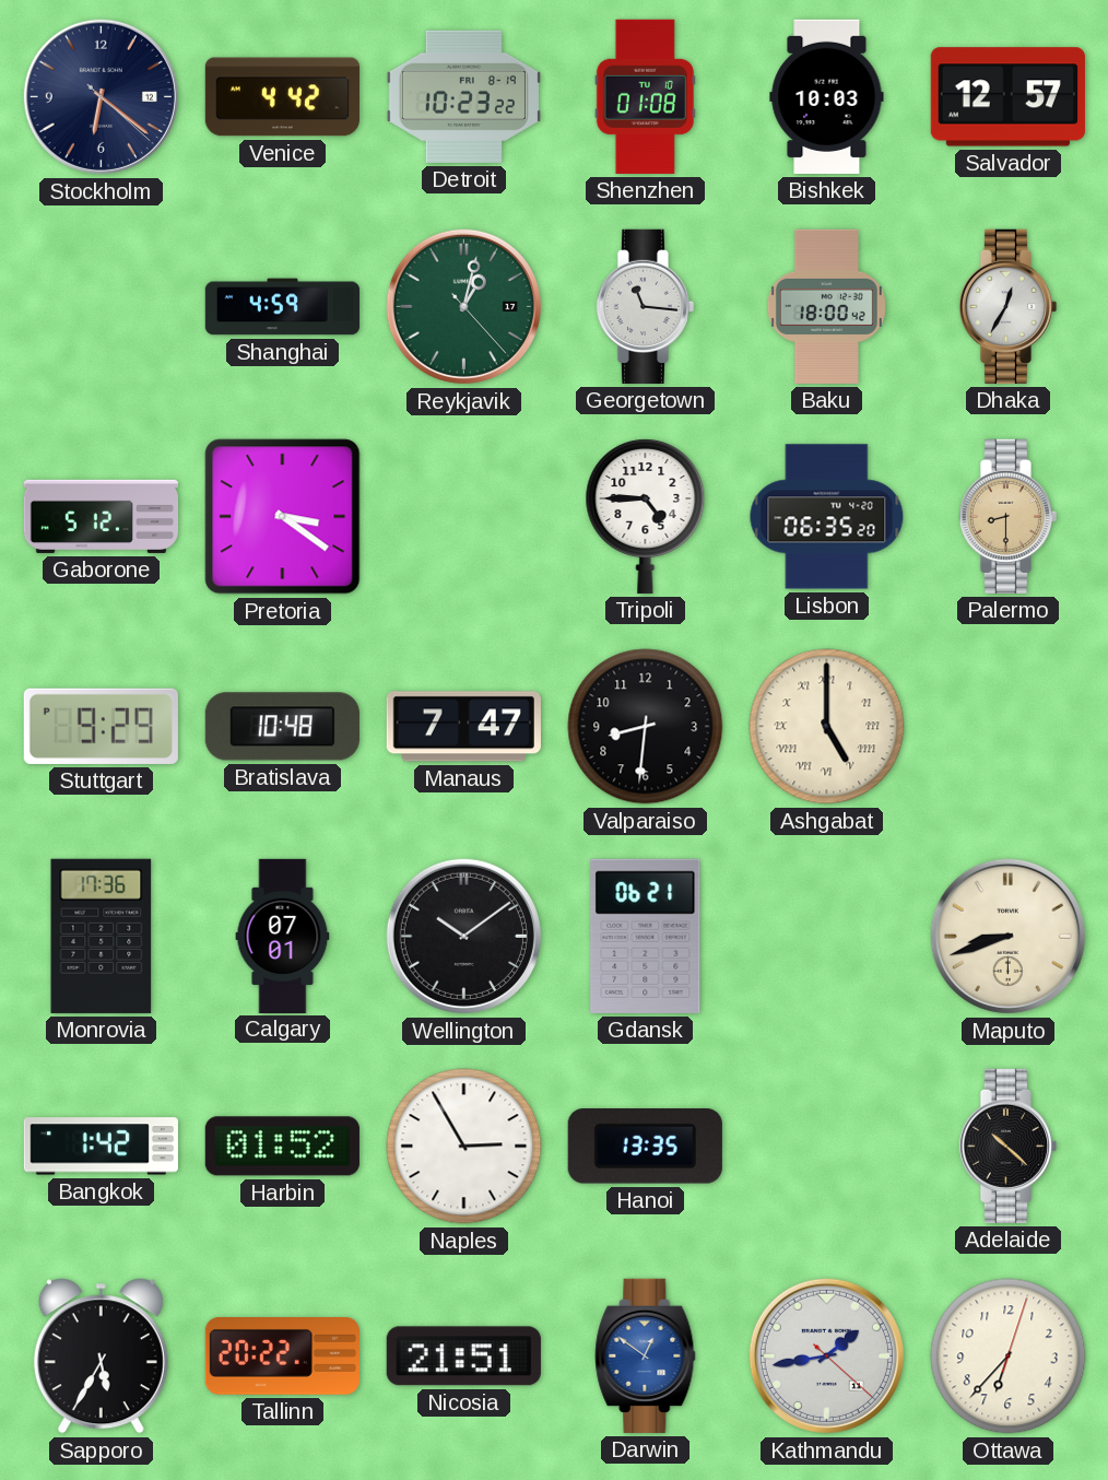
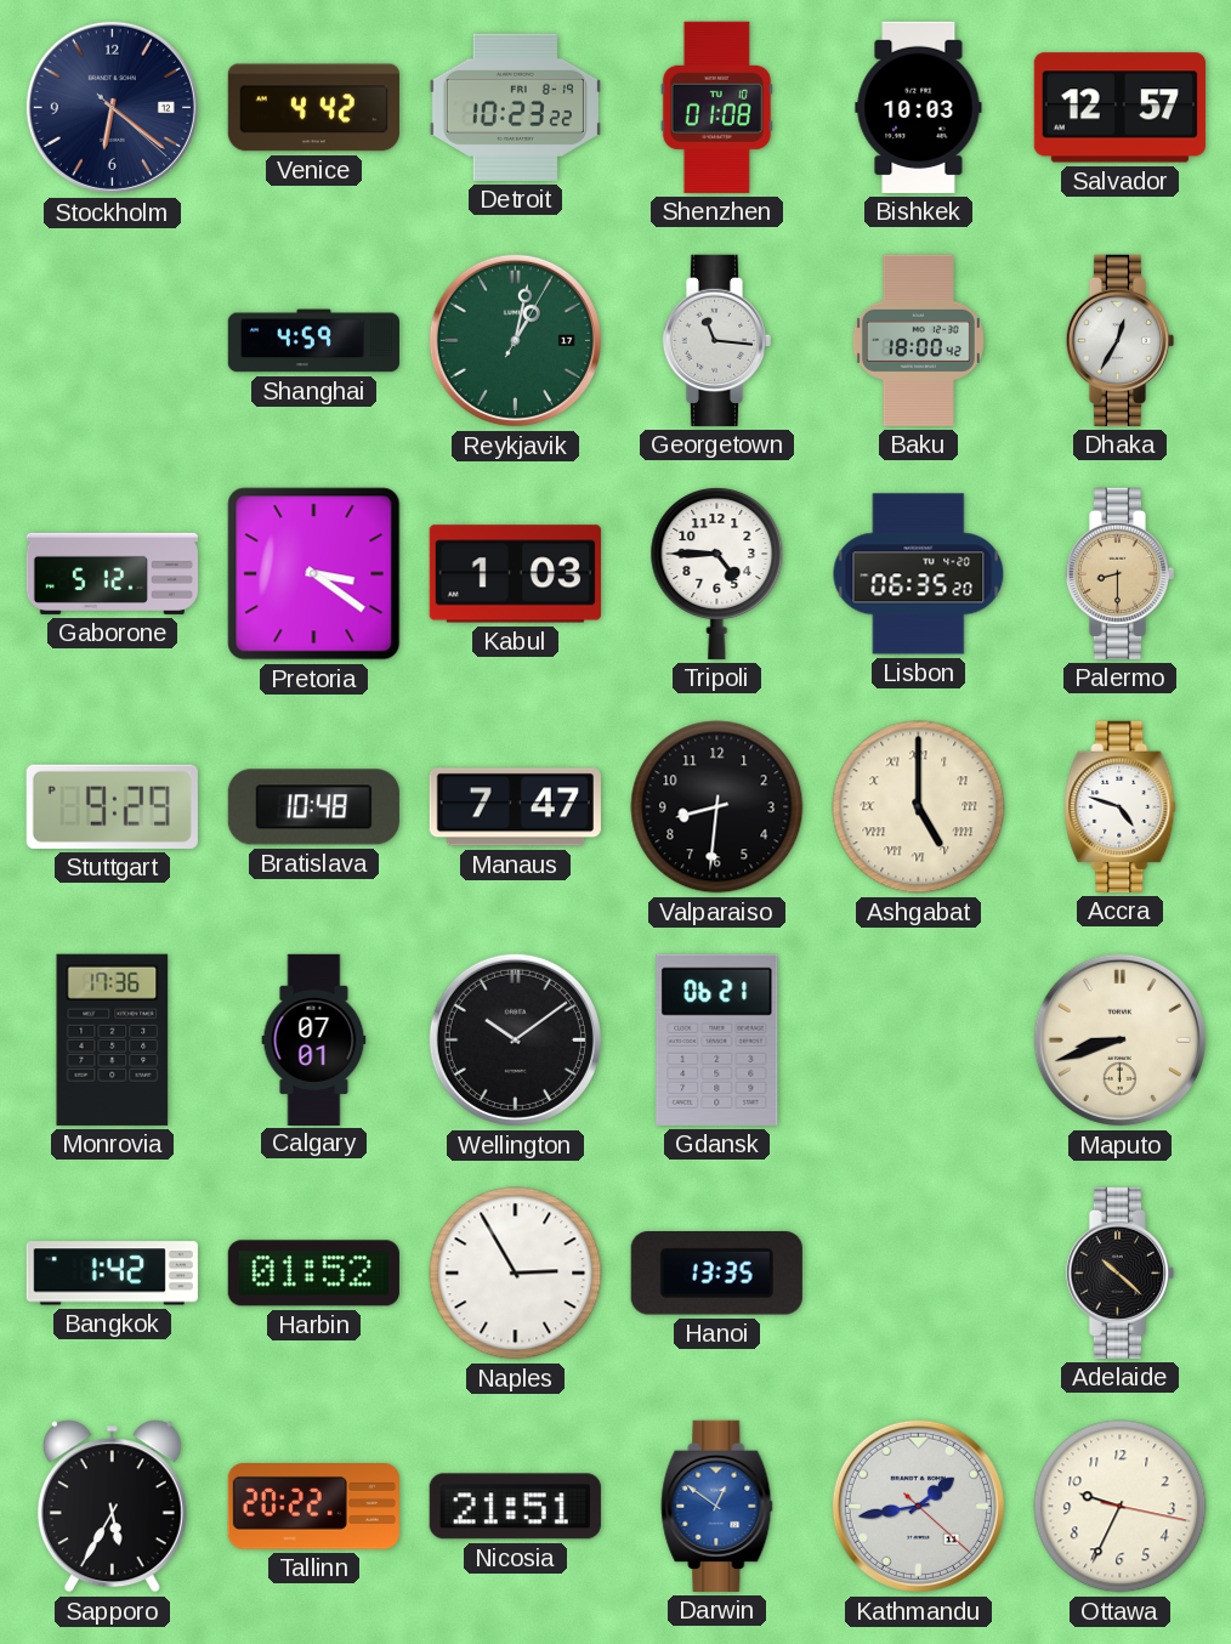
Reykjavik: 1:02:23 -> 1:02:05 (515, 340)
Kabul: none -> 1:03 (515, 574)
Accra: none -> 4:48 (1121, 806)
Ottawa: 6:37 -> 9:34 (1121, 1507)
